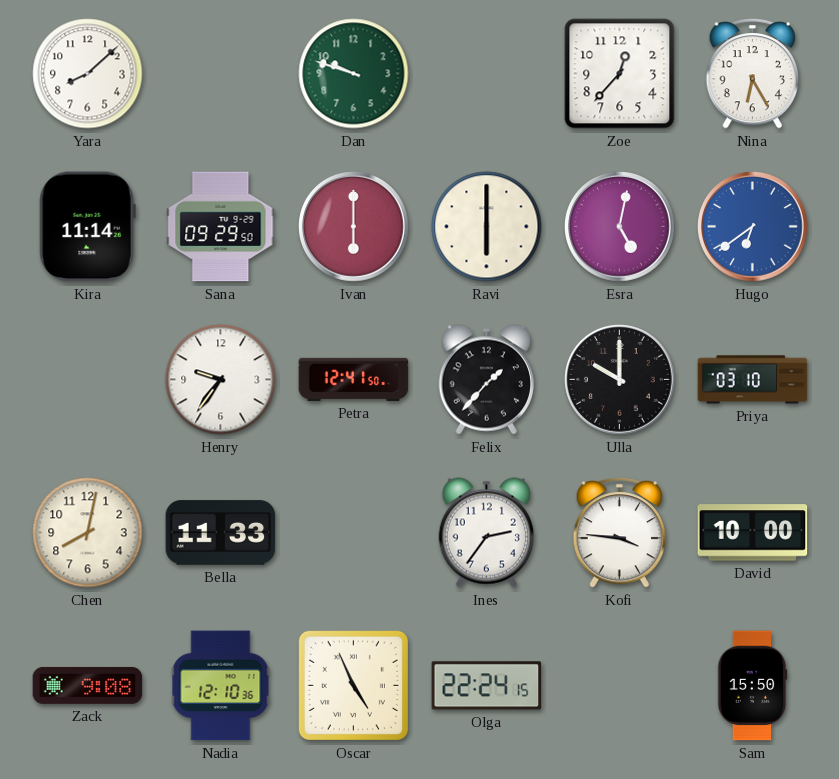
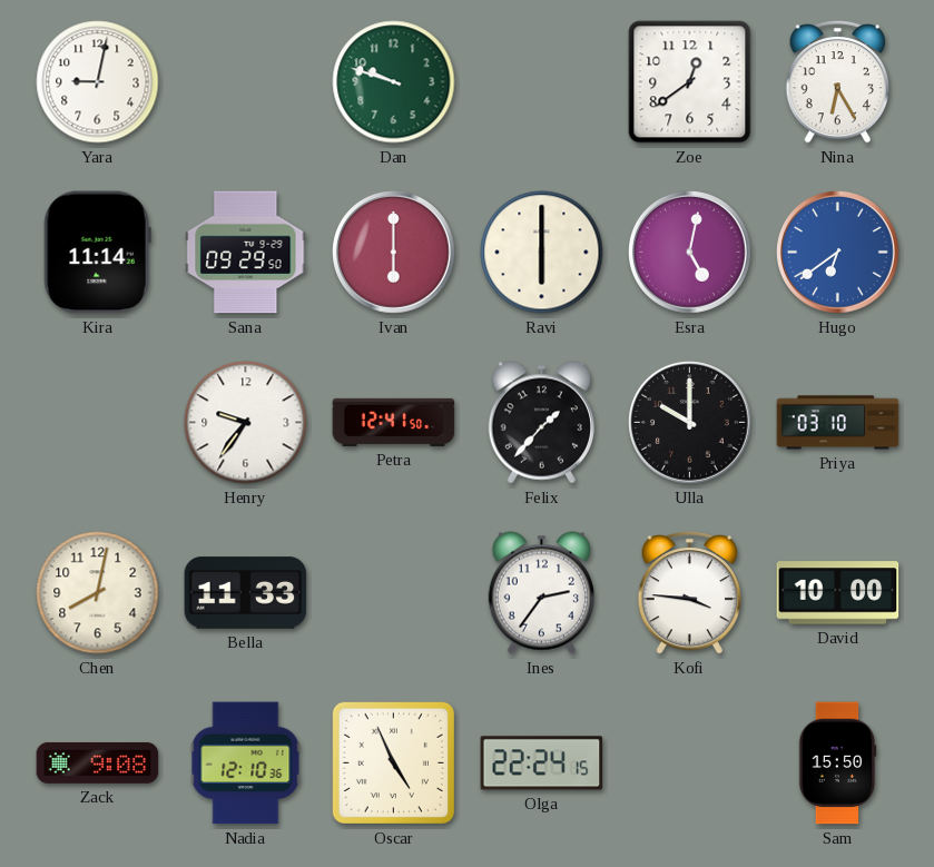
Yara: 8:08 -> 9:02 (98, 82)
Zoe: 12:37 -> 12:39 (690, 82)
